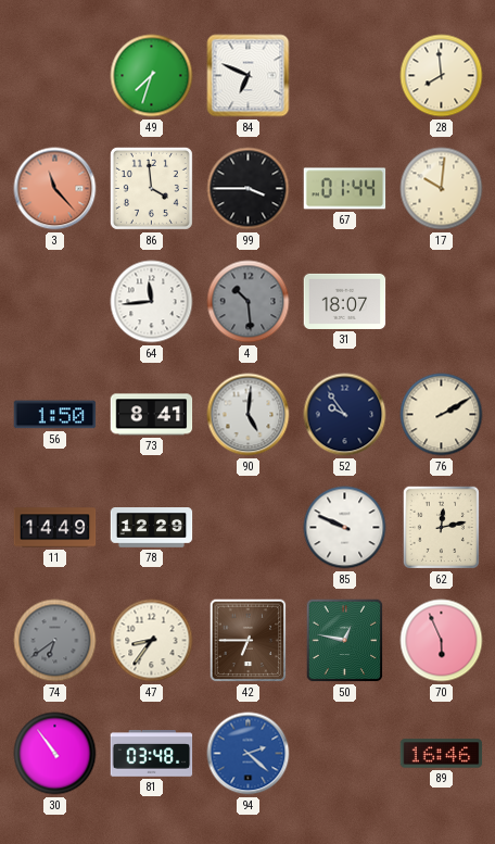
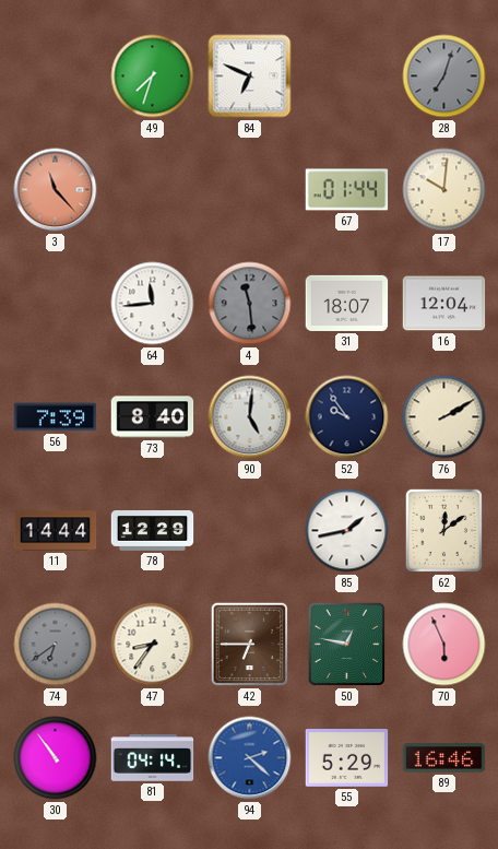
28: 7:59 -> 7:03 (444, 76)
28 dial: cream -> grey (444, 76)
86: 3:59 -> none (151, 188)
99: 3:45 -> none (249, 189)
4: 10:29 -> 11:29 (250, 304)
16: none -> 12:04 (444, 304)
56: 1:50 -> 7:39 (56, 417)
73: 8:41 -> 8:40 (153, 417)
11: 14:49 -> 14:44 (56, 531)
85: 9:49 -> 1:43 (347, 531)
62: 12:13 -> 12:09 (443, 530)
81: 03:48 -> 04:14 (153, 758)
55: none -> 5:29 (347, 758)
